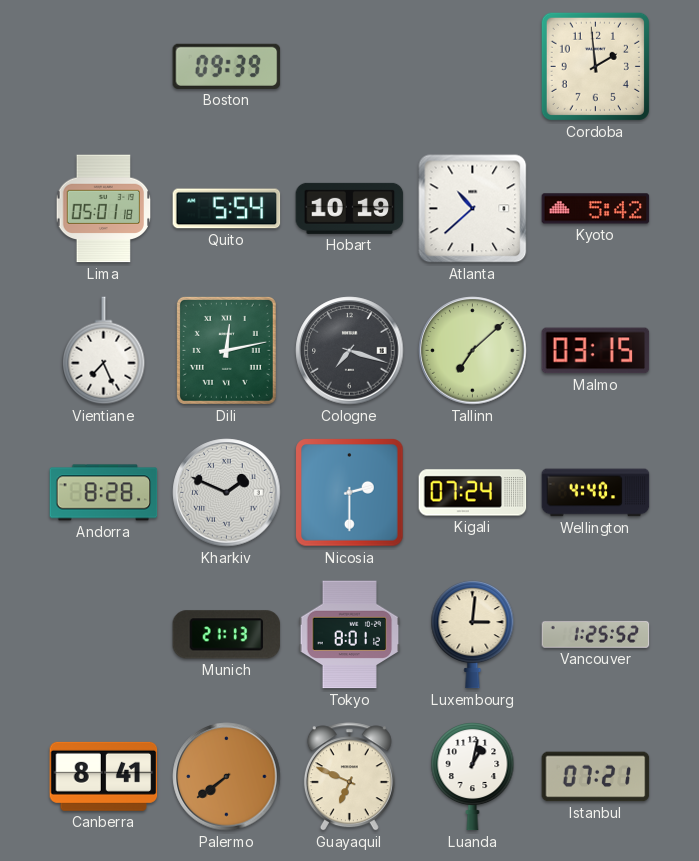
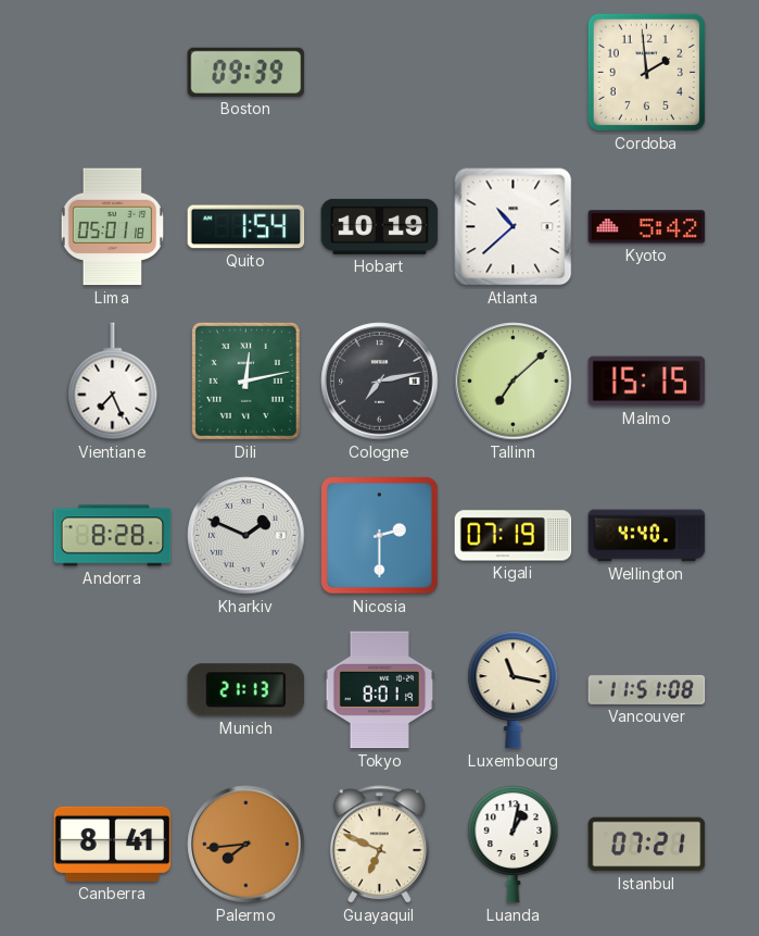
Quito: 5:54 -> 1:54 (246, 227)
Cologne: 7:18 -> 7:13 (380, 382)
Malmo: 03:15 -> 15:15 (647, 382)
Kigali: 07:24 -> 07:19 (514, 536)
Tokyo: 8:01:12 -> 8:01:19 (380, 690)
Luxembourg: 3:01 -> 11:17 (514, 690)
Vancouver: 1:25 -> 11:51 (647, 689)
Palermo: 7:39 -> 7:44 (246, 845)
